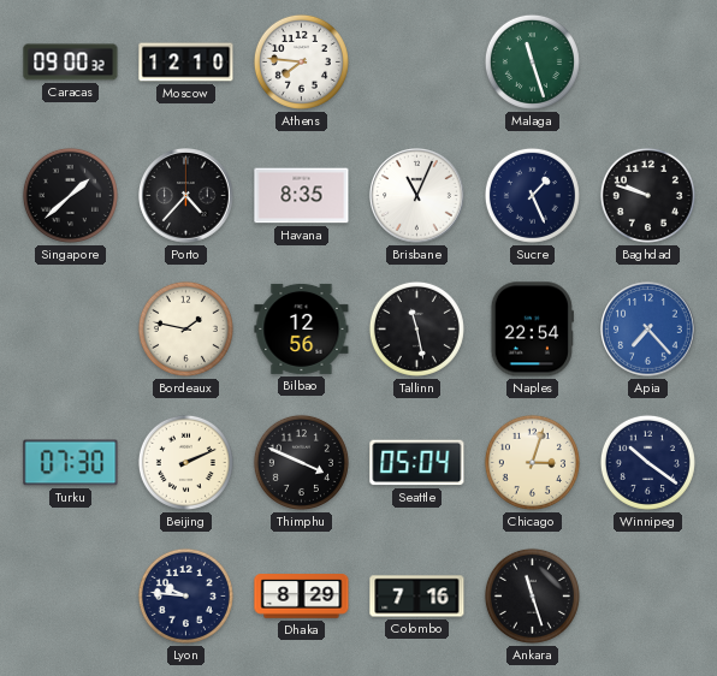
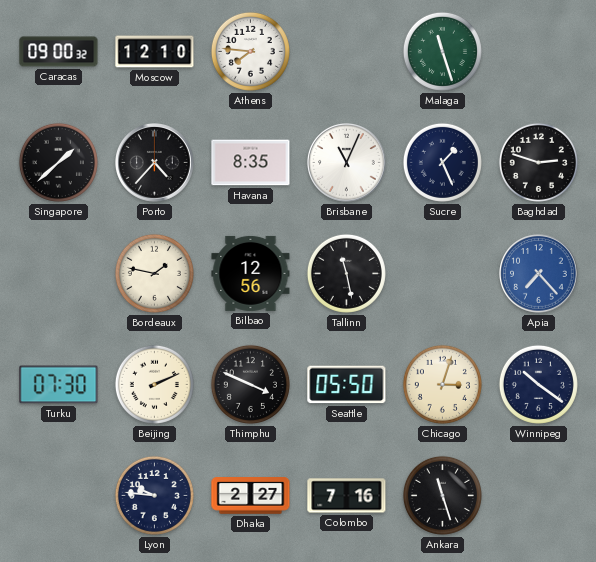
Baghdad: 9:48 -> 2:48 (538, 162)
Naples: 22:54 -> none (532, 330)
Seattle: 05:04 -> 05:50 (347, 385)
Dhaka: 8:29 -> 2:27 (251, 496)
